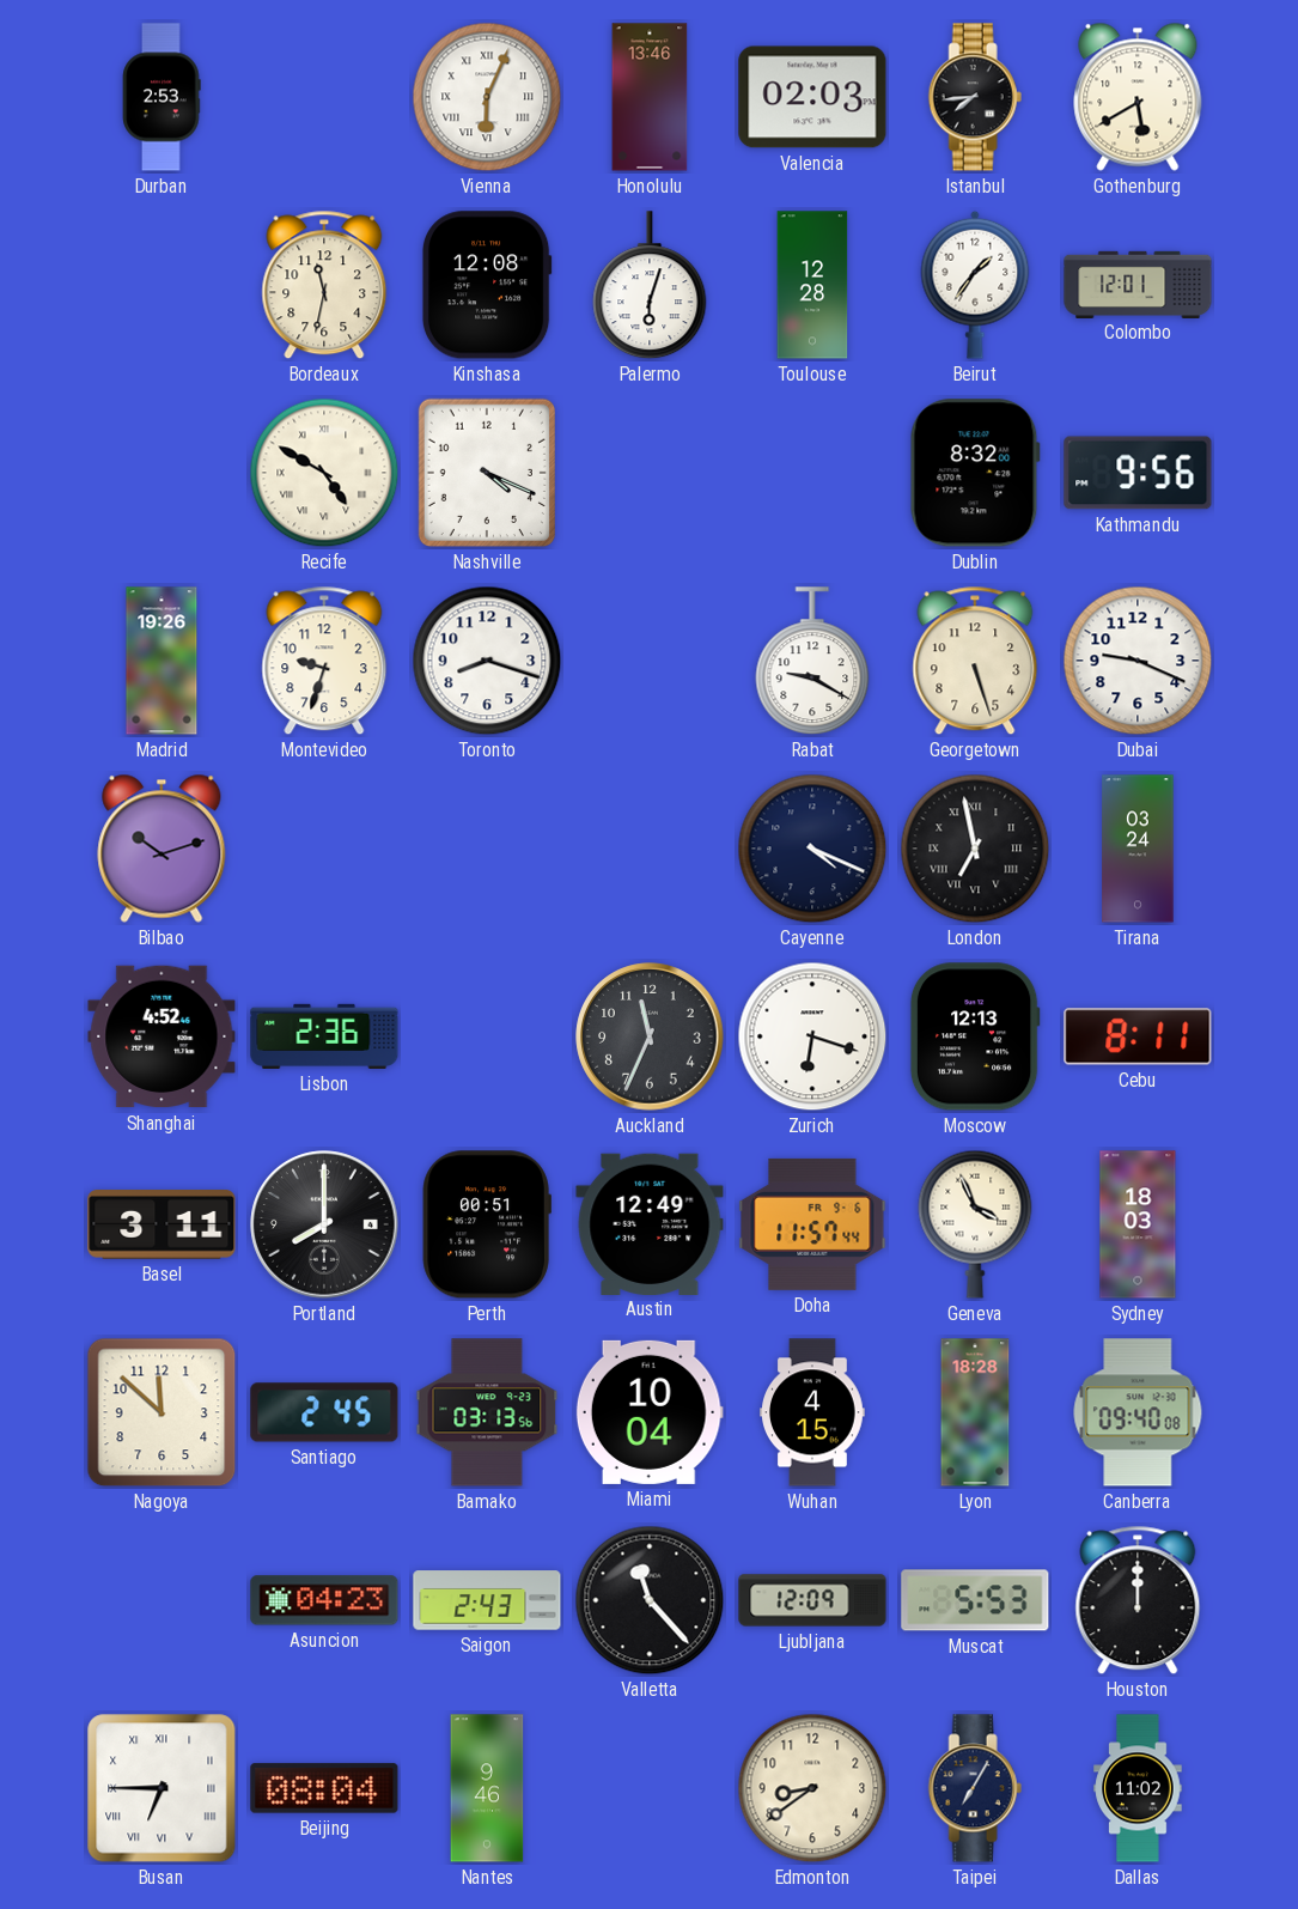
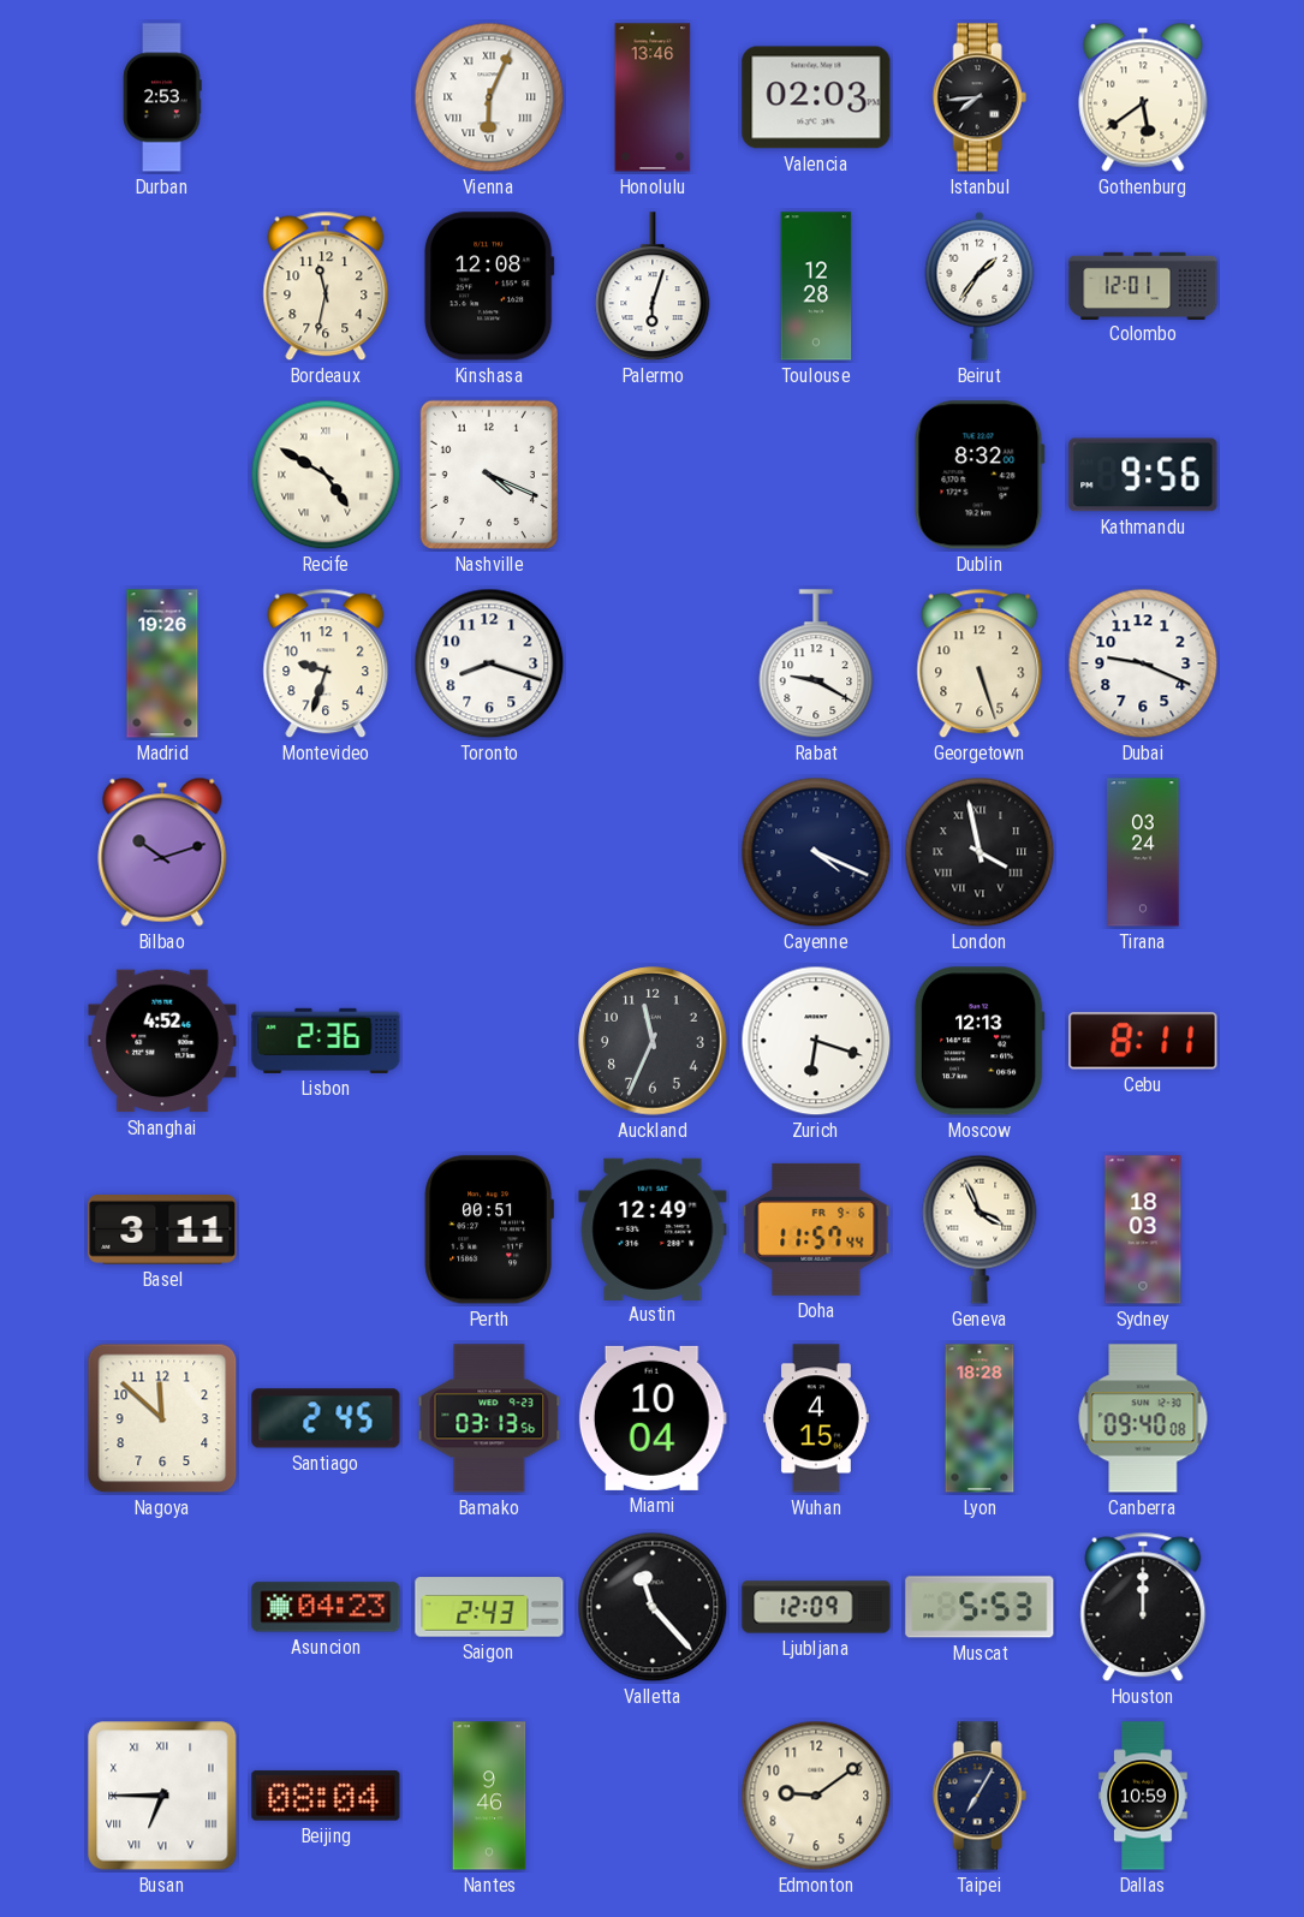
Gothenburg: 5:40 -> 5:39 (1143, 97)
London: 6:58 -> 3:58 (980, 852)
Portland: 8:00 -> none (324, 1224)
Edmonton: 8:39 -> 9:09 (816, 1796)
Dallas: 11:02 -> 10:59 (1143, 1796)
